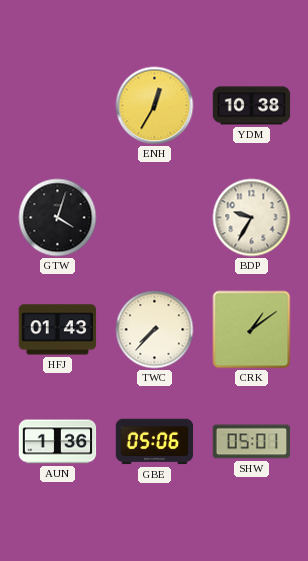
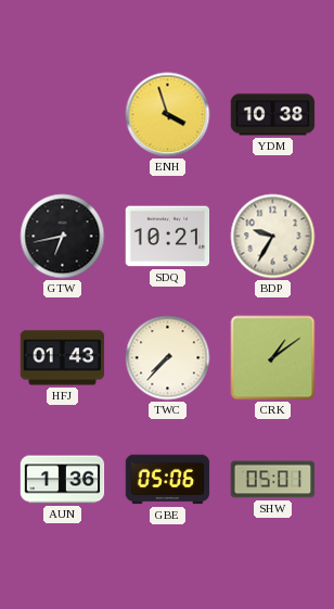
ENH: 12:35 -> 3:57 (168, 115)
GTW: 4:03 -> 6:43 (63, 237)
SDQ: none -> 10:21 (168, 237)
